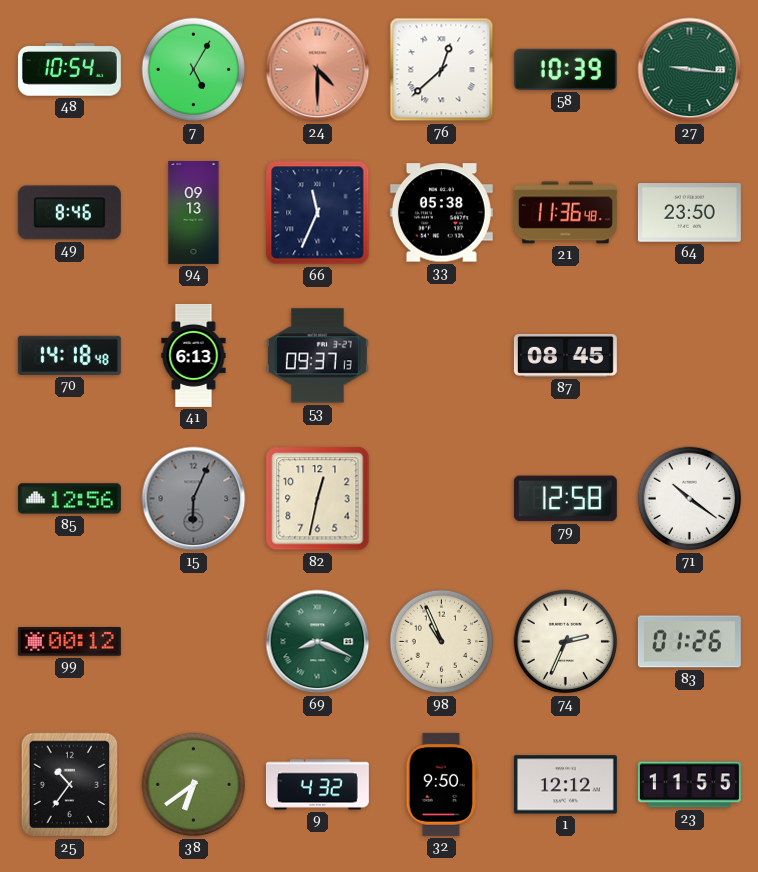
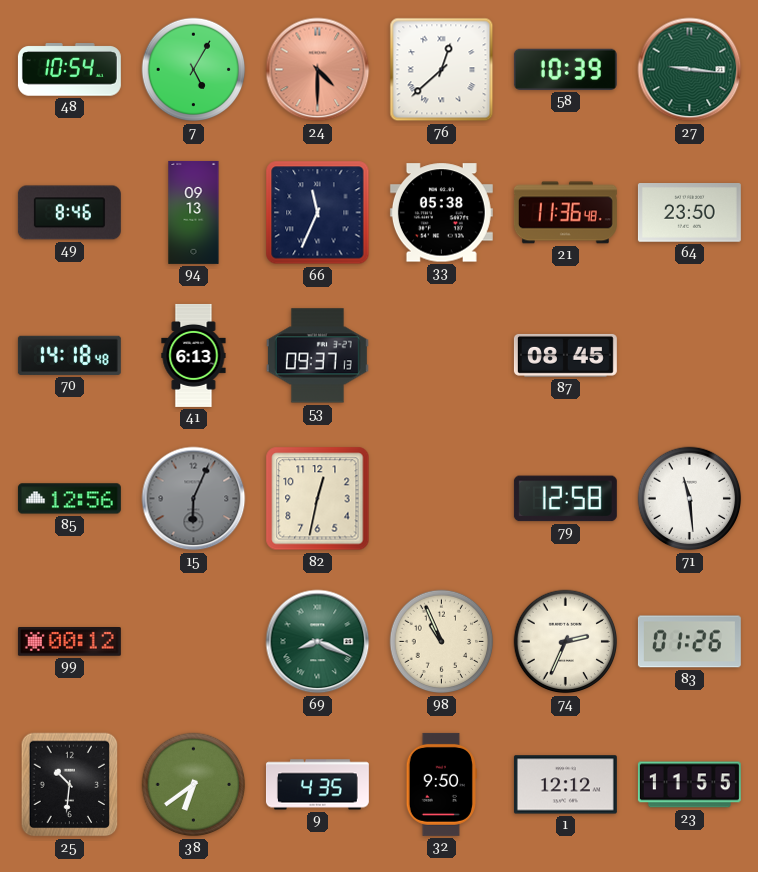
71: 10:21 -> 11:29 (690, 499)
25: 10:36 -> 10:31 (70, 785)
9: 4:32 -> 4:35 (317, 785)
